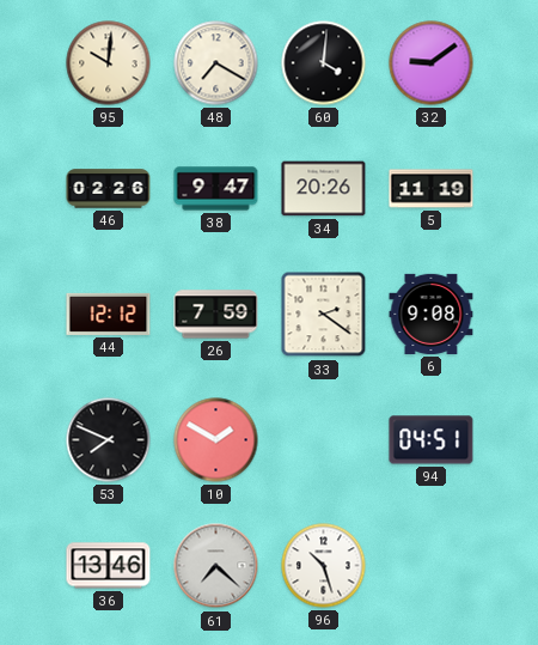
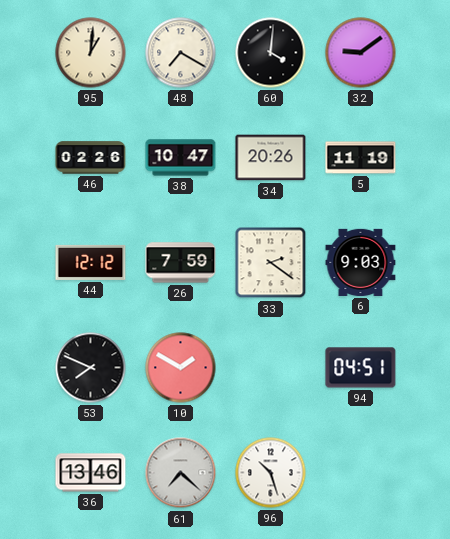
95: 10:01 -> 1:01 (91, 53)
38: 9:47 -> 10:47 (181, 158)
6: 9:08 -> 9:03 (361, 262)
